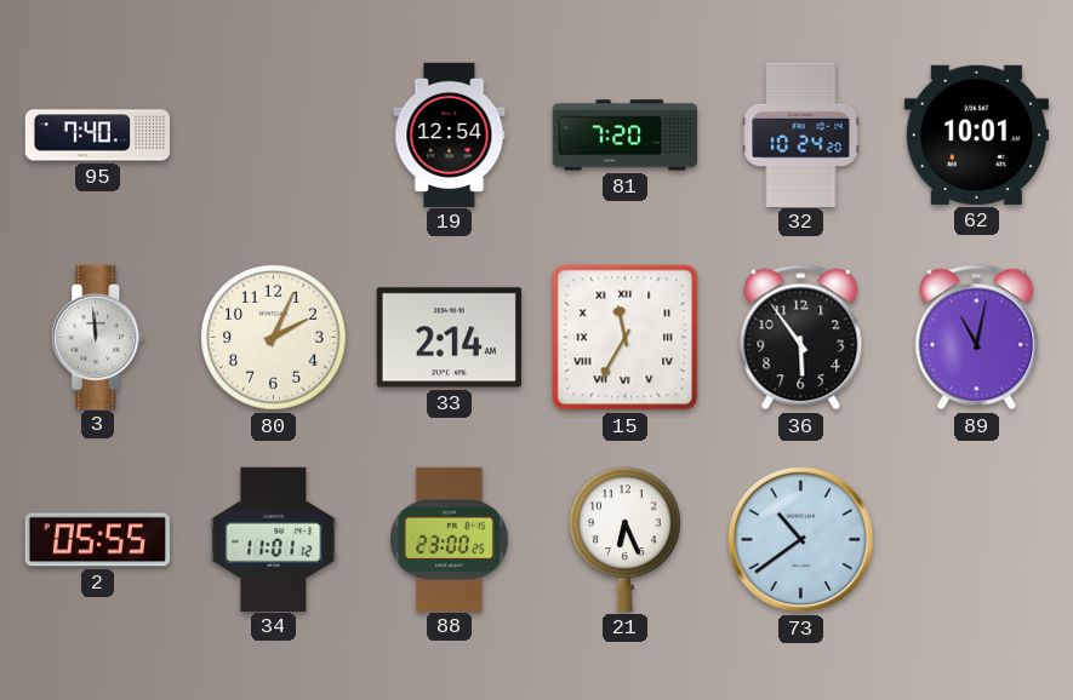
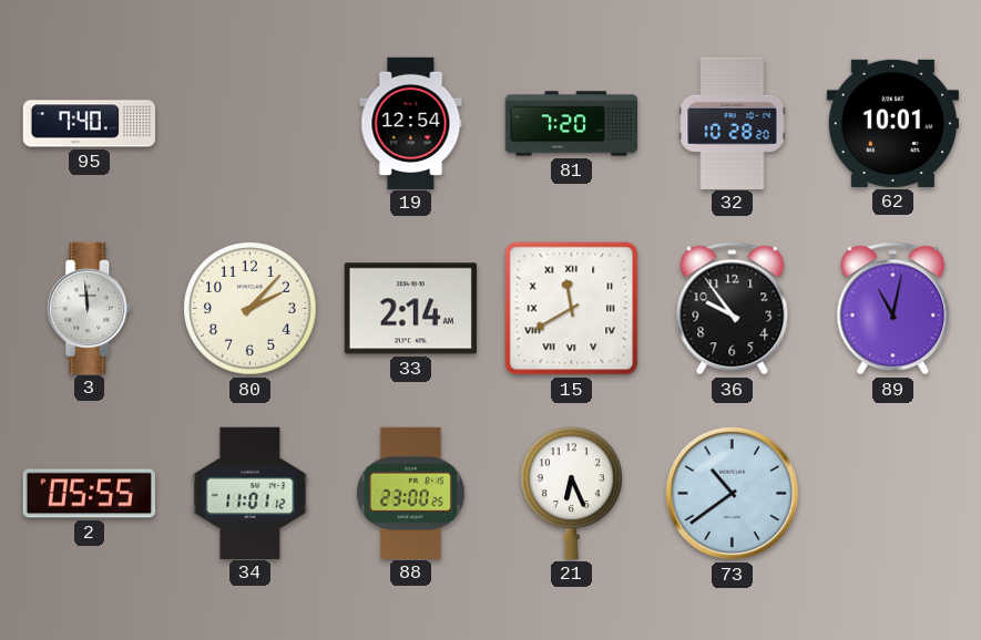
32: 10:24 -> 10:28 (733, 123)
80: 2:04 -> 2:07 (251, 309)
15: 11:35 -> 11:40 (572, 309)
36: 5:54 -> 9:54 (733, 309)
